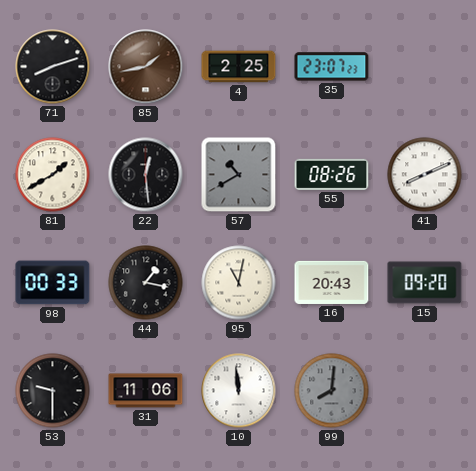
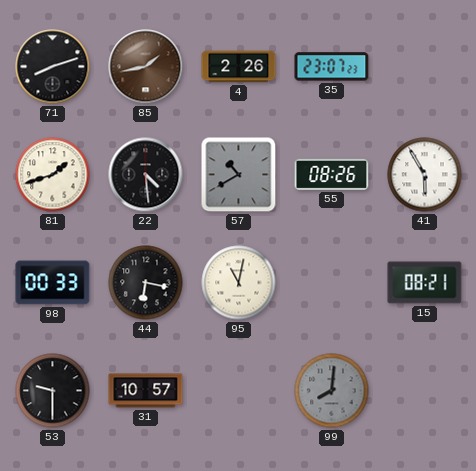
4: 2:25 -> 2:26 (239, 67)
81: 1:40 -> 1:42 (53, 175)
22: 12:29 -> 4:29 (146, 175)
41: 8:11 -> 5:55 (425, 175)
44: 1:17 -> 6:17 (146, 283)
16: 20:43 -> none (332, 282)
15: 09:20 -> 08:21 (425, 283)
31: 11:06 -> 10:57 (146, 391)
10: 11:59 -> none (239, 391)
